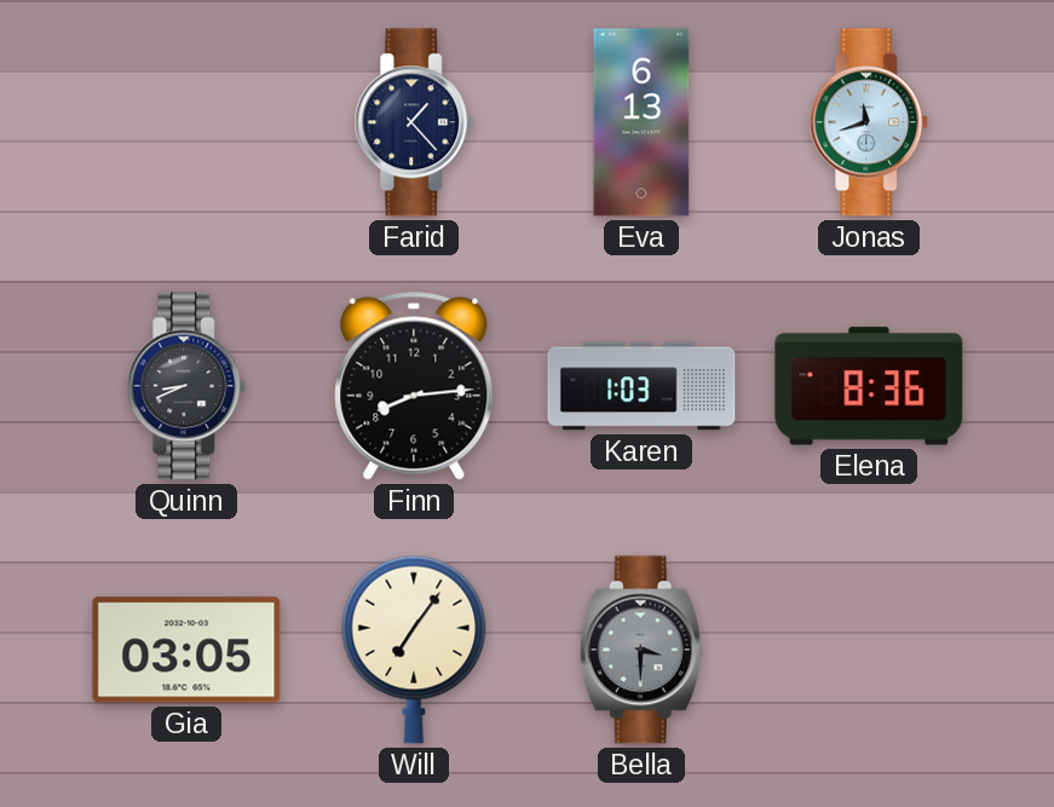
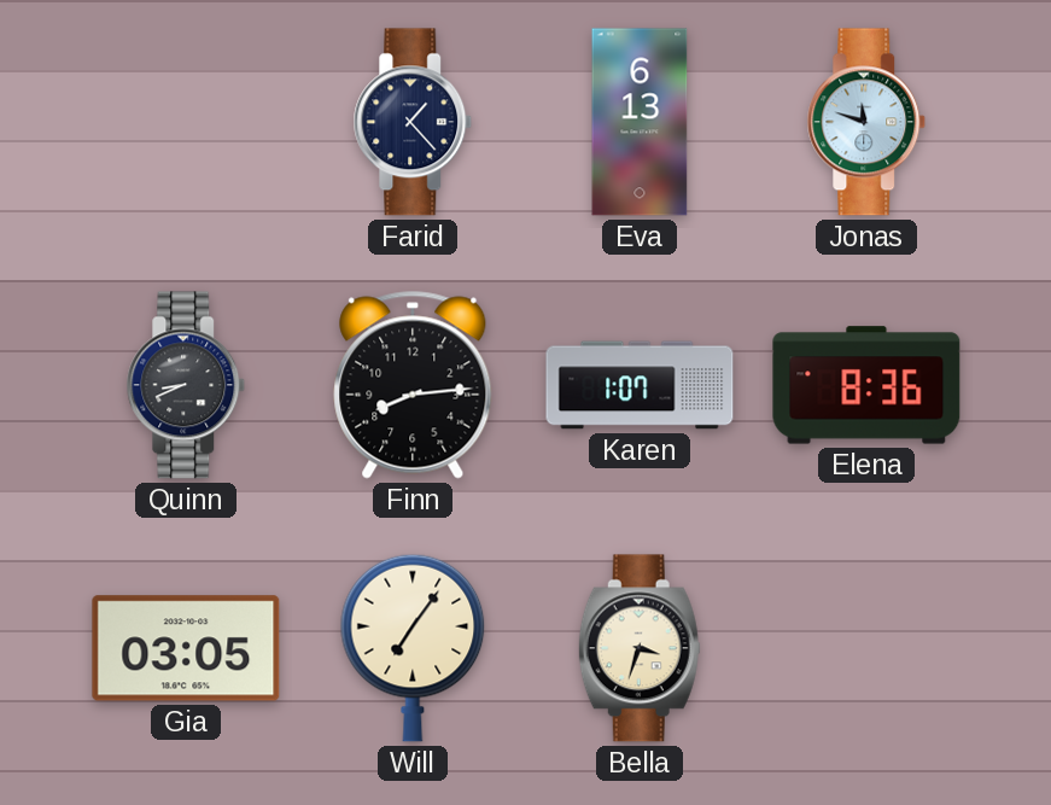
Jonas: 11:42 -> 11:48 (866, 122)
Karen: 1:03 -> 1:07 (640, 385)
Bella: 3:30 -> 3:33 (640, 648)
Bella dial: grey -> cream (640, 648)
